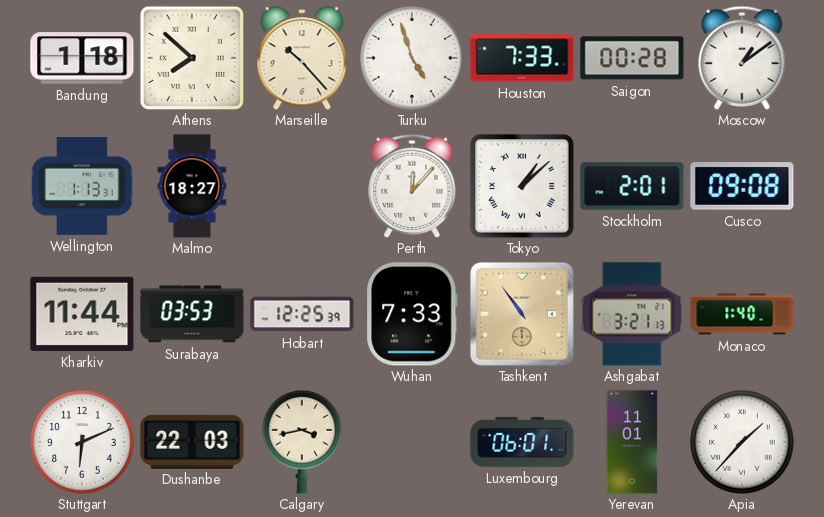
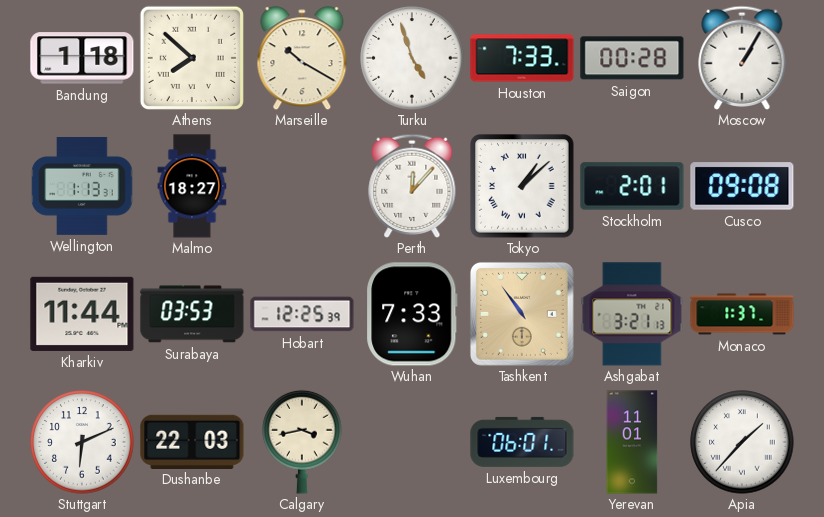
Marseille: 10:23 -> 10:20 (302, 58)
Moscow: 1:09 -> 1:05 (742, 58)
Monaco: 1:40 -> 1:37 (742, 314)
